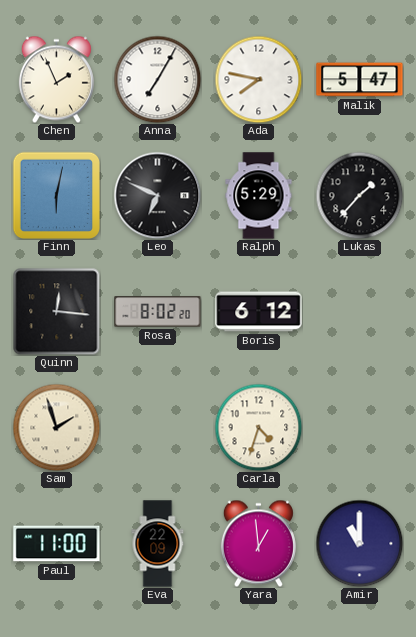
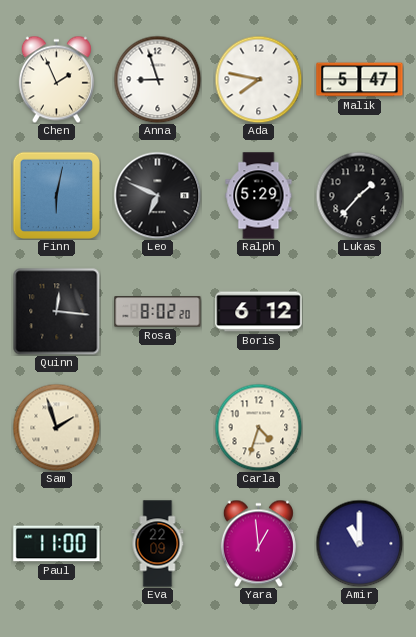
Anna: 7:05 -> 8:57 (157, 79)
